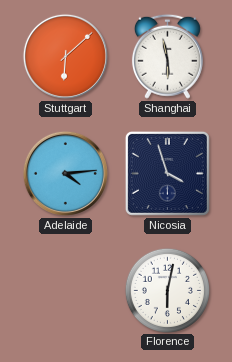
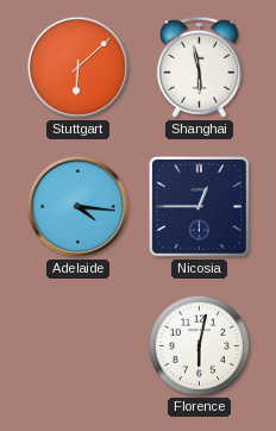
Adelaide: 4:14 -> 4:16 (77, 206)
Nicosia: 3:57 -> 12:45 (199, 206)
